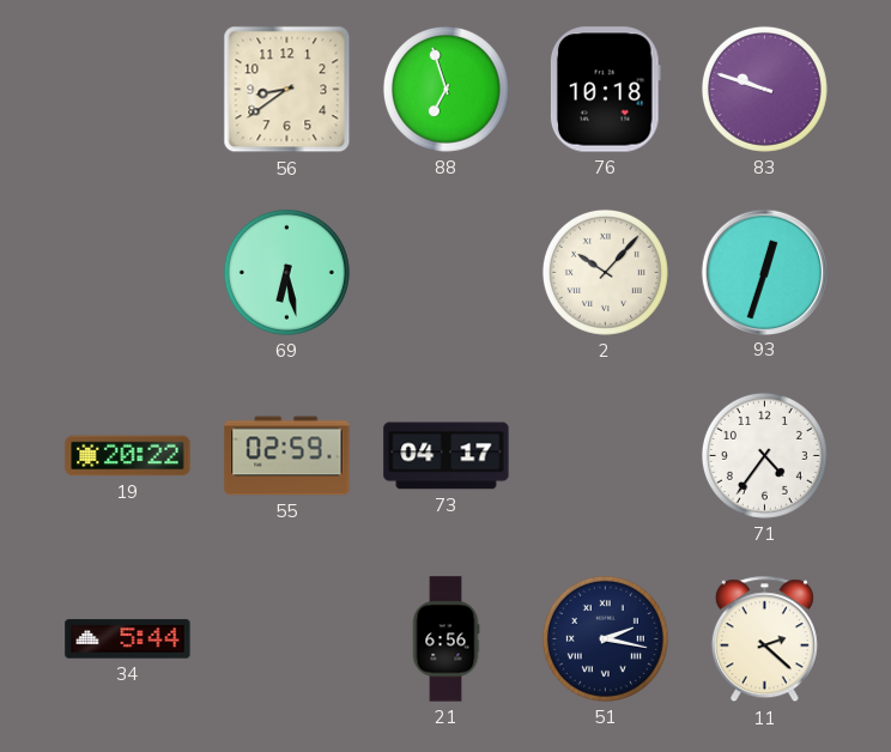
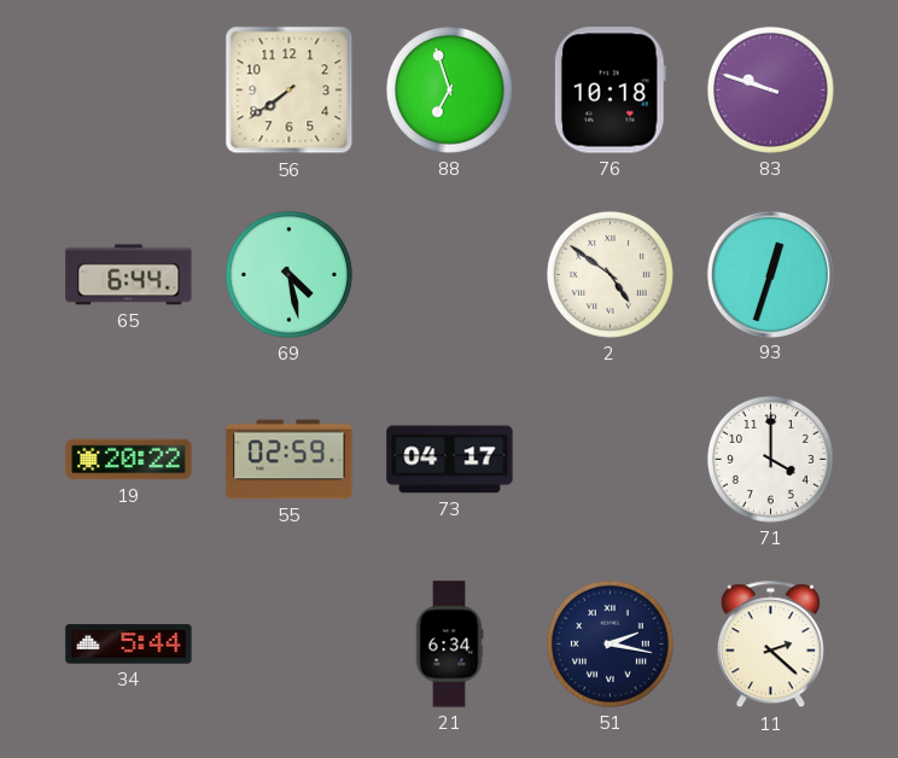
56: 8:39 -> 7:39 (290, 91)
65: none -> 6:44 (129, 275)
69: 6:28 -> 4:28 (288, 274)
2: 10:07 -> 4:51 (610, 274)
71: 4:36 -> 4:00 (770, 459)
21: 6:56 -> 6:34 (449, 645)
